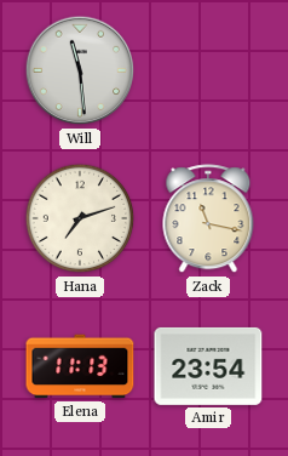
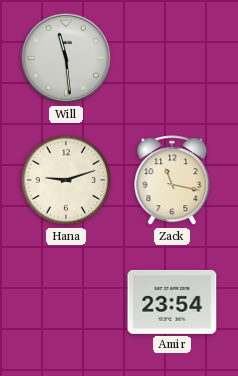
Hana: 7:12 -> 9:12 (66, 180)
Elena: 11:13 -> none (80, 366)
